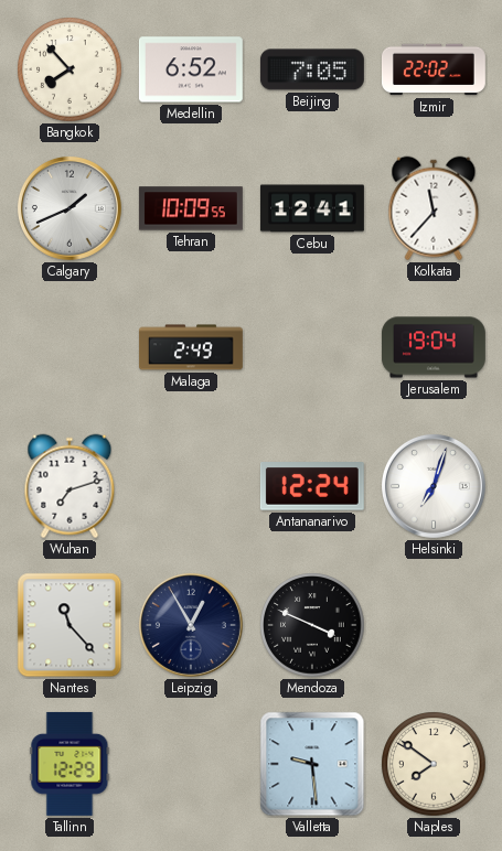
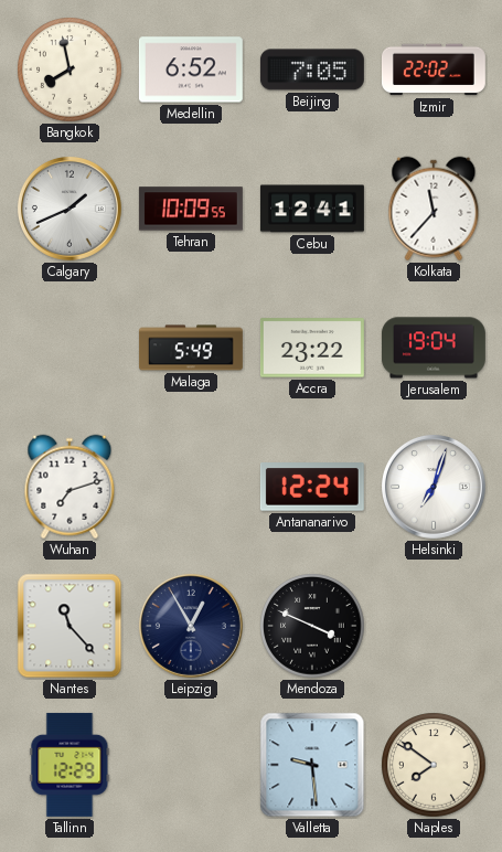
Bangkok: 7:53 -> 7:58 (70, 70)
Malaga: 2:49 -> 5:49 (191, 348)
Accra: none -> 23:22 (312, 348)
